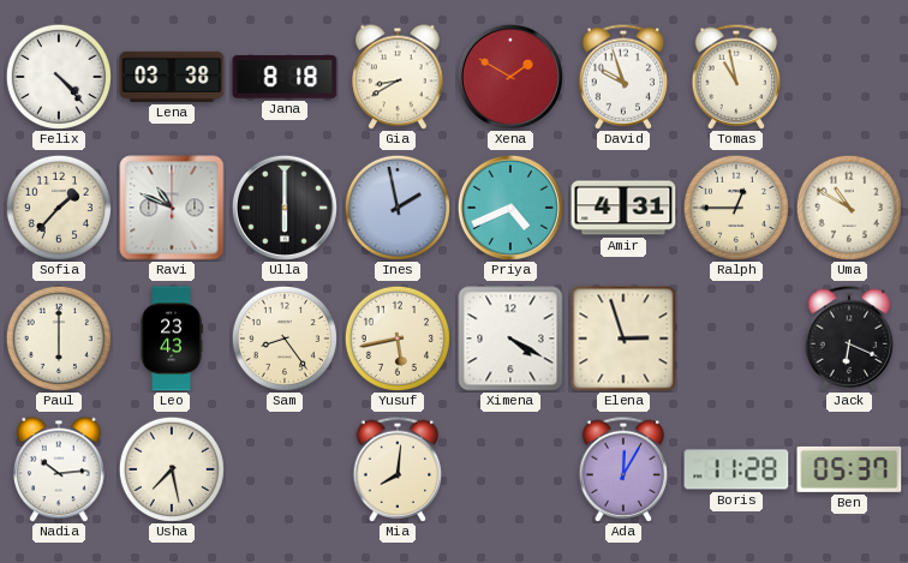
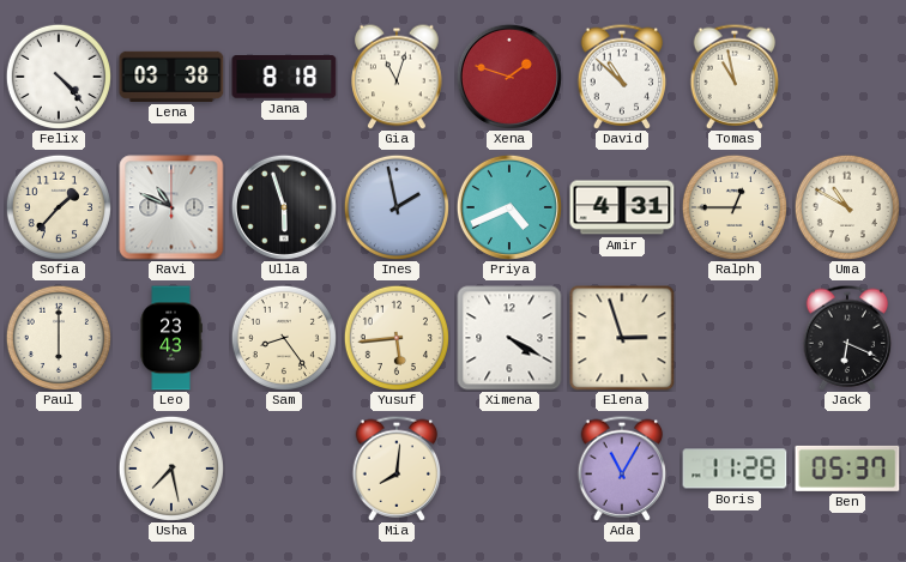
Gia: 8:40 -> 11:03 (397, 77)
Xena: 1:50 -> 1:48 (509, 77)
David: 9:57 -> 10:52 (622, 77)
Ulla: 6:00 -> 5:57 (284, 207)
Yusuf: 5:43 -> 5:44 (397, 338)
Nadia: 10:14 -> none (59, 469)
Ada: 12:05 -> 11:05 (622, 469)
